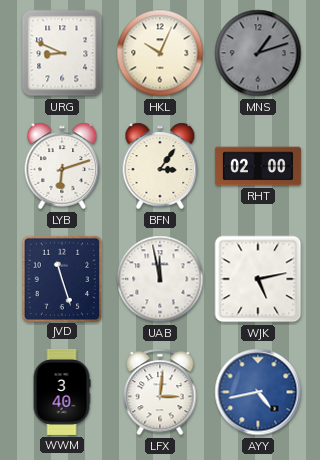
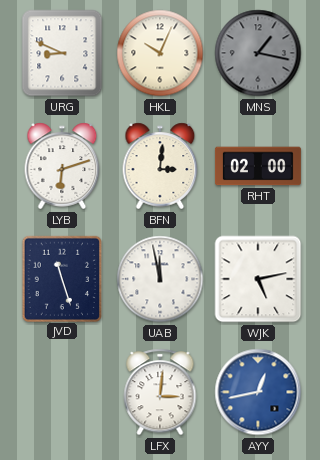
MNS: 1:12 -> 1:17 (258, 53)
BFN: 3:06 -> 3:01 (160, 166)
WWM: 3:40 -> none (62, 392)
AYY: 4:43 -> 12:43 (258, 392)
